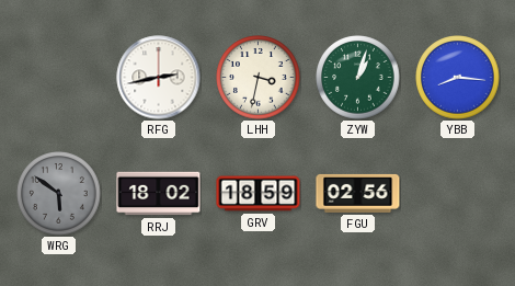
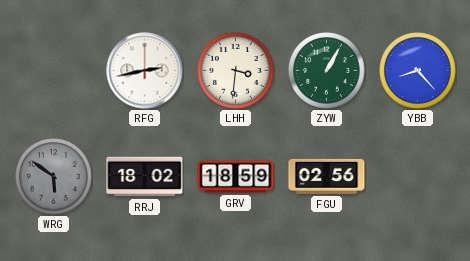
LHH: 3:32 -> 3:31 (236, 71)
ZYW: 1:03 -> 1:05 (327, 71)
YBB: 8:16 -> 8:23 (418, 71)
